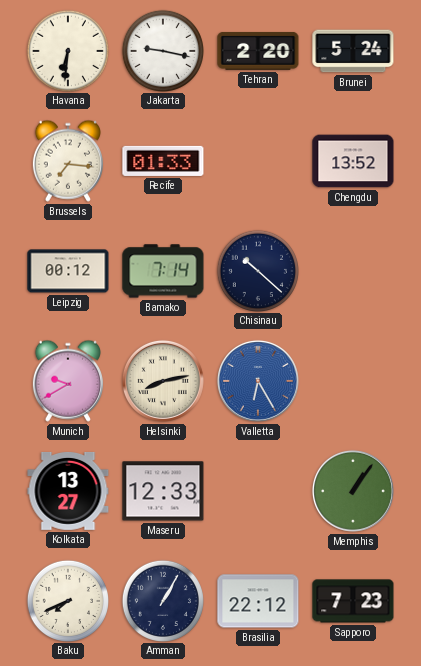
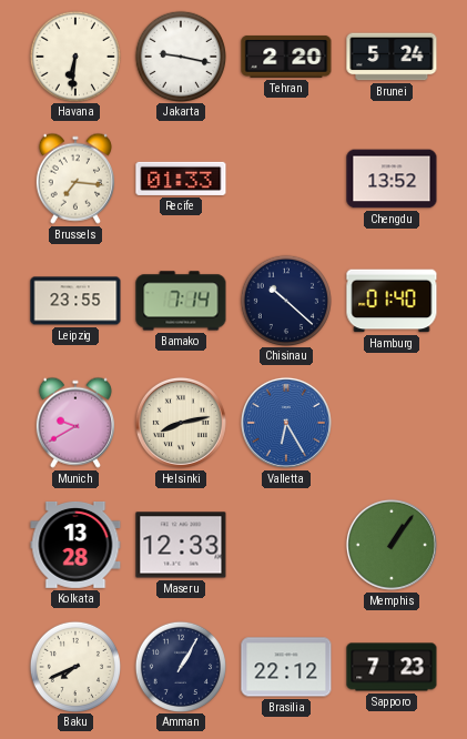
Leipzig: 00:12 -> 23:55 (75, 301)
Hamburg: none -> 01:40 (392, 301)
Kolkata: 13:27 -> 13:28 (75, 545)
